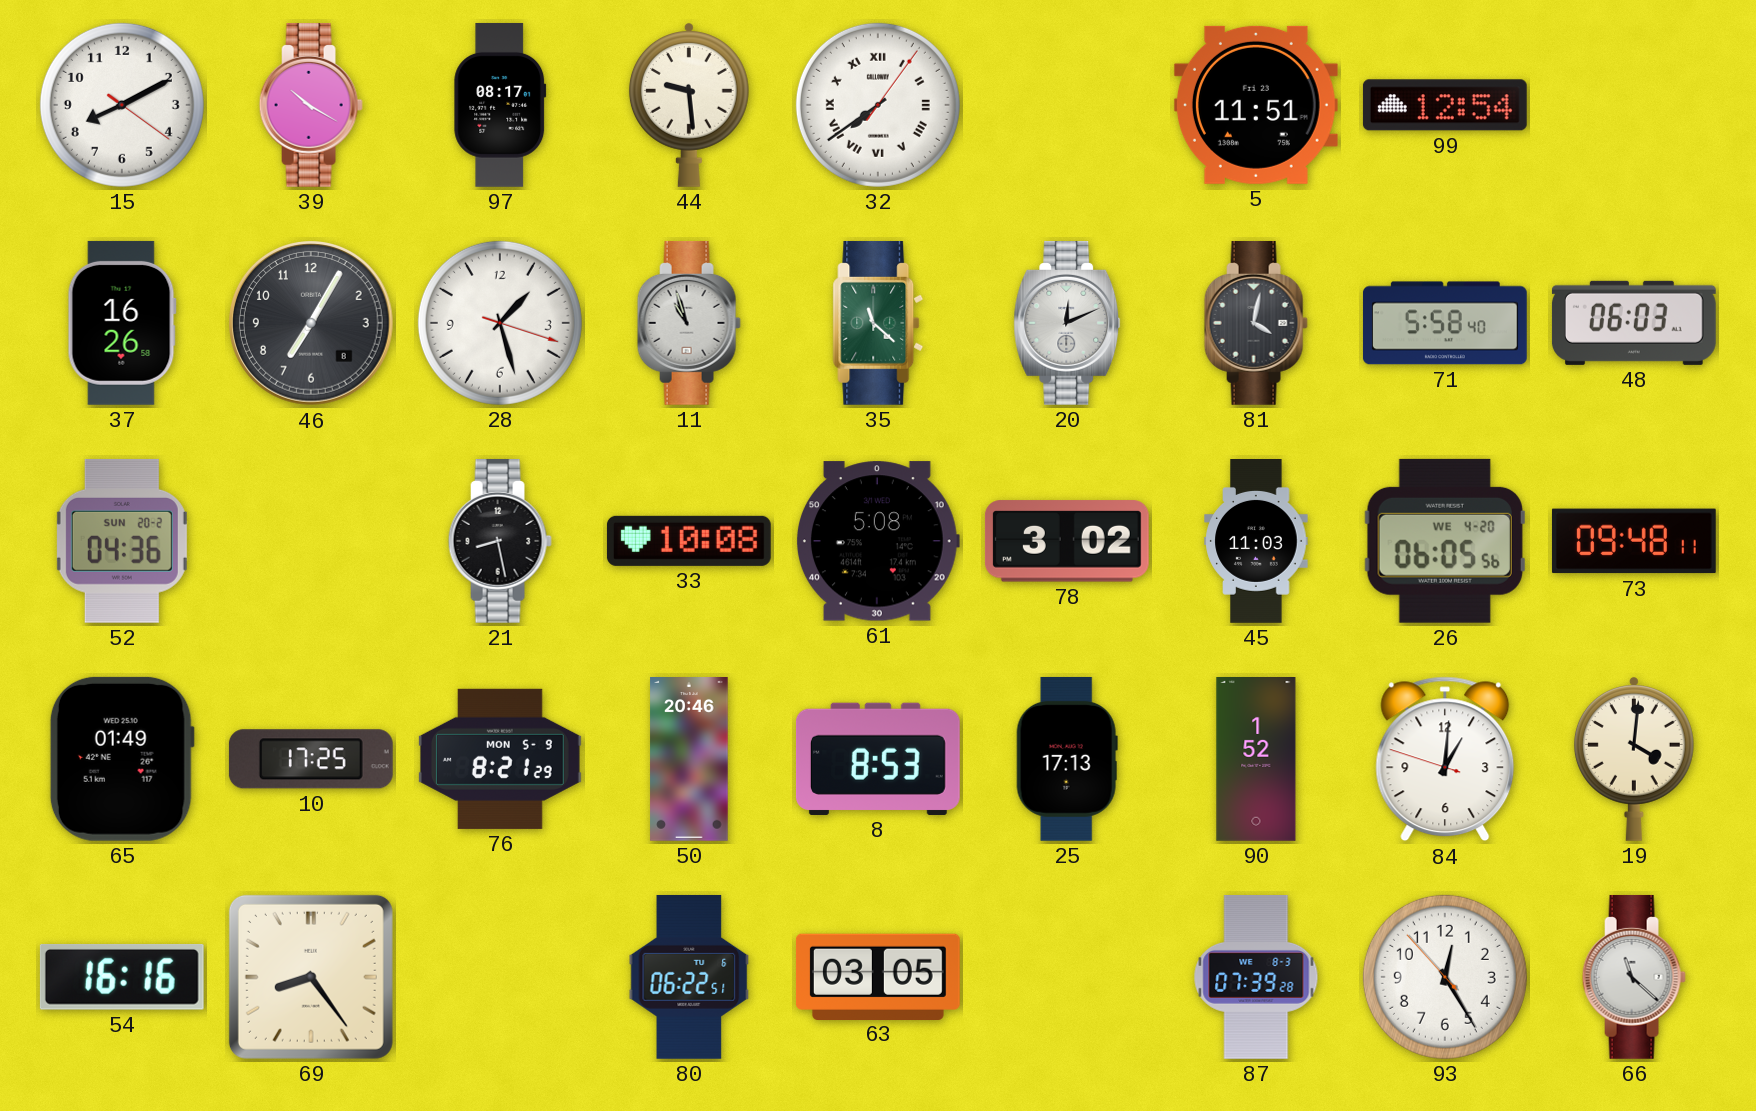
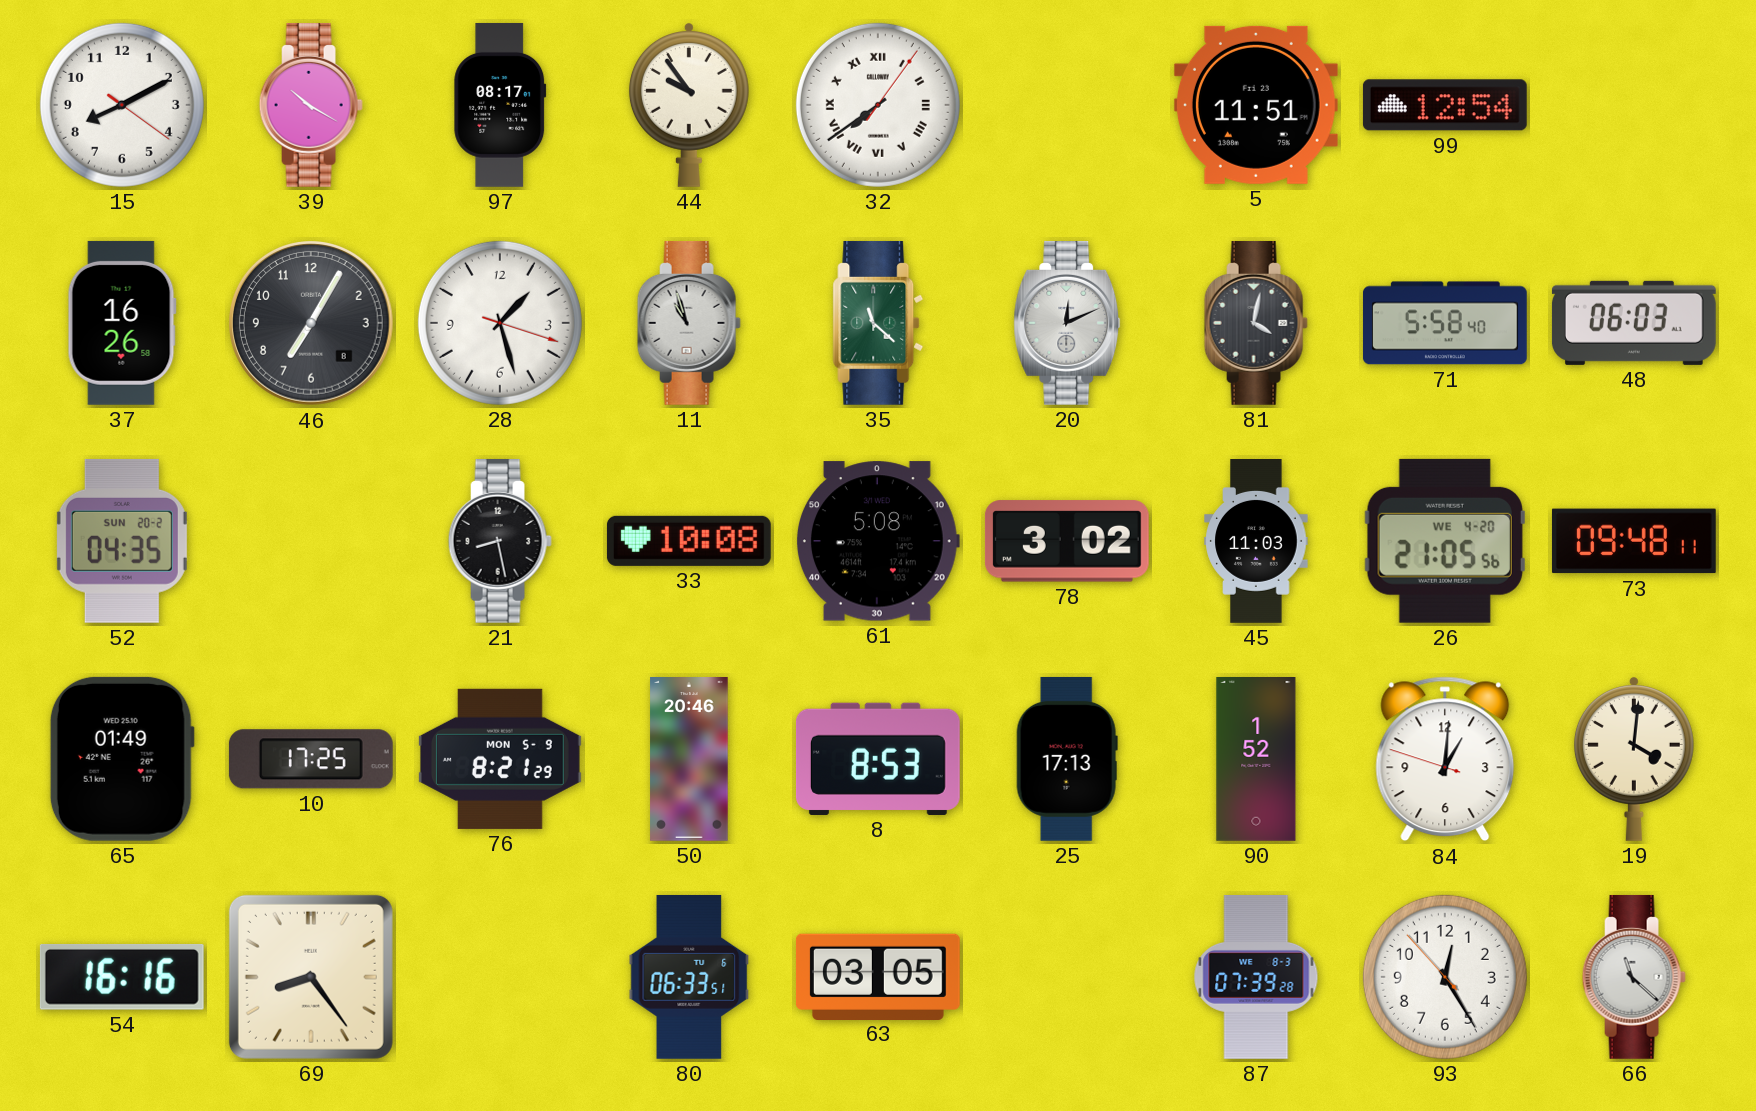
44: 9:29 -> 9:54 (689, 105)
52: 04:36 -> 04:35 (122, 541)
26: 06:05 -> 21:05 (1445, 541)
80: 06:22 -> 06:33 (689, 977)
